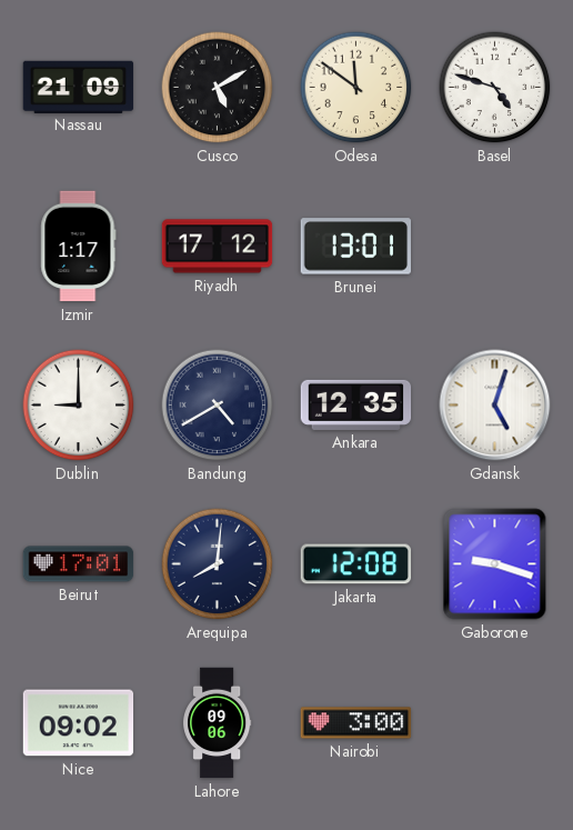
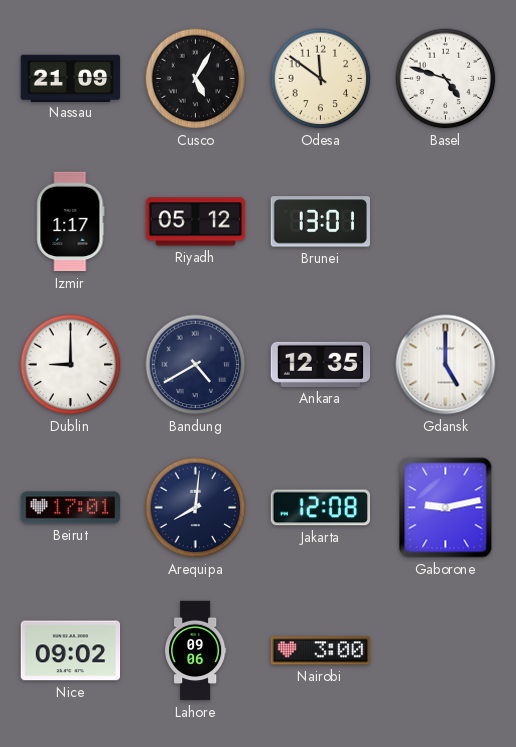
Cusco: 5:10 -> 5:05 (196, 79)
Riyadh: 17:12 -> 05:12 (196, 222)
Gdansk: 5:03 -> 5:00 (446, 365)
Gaborone: 9:18 -> 9:13 (446, 508)
